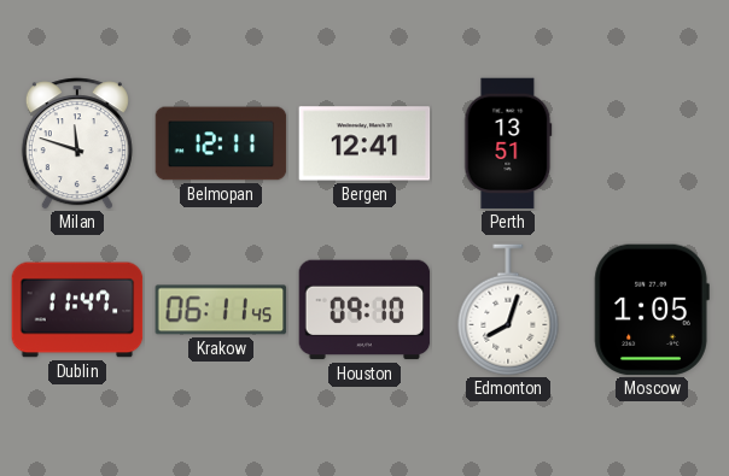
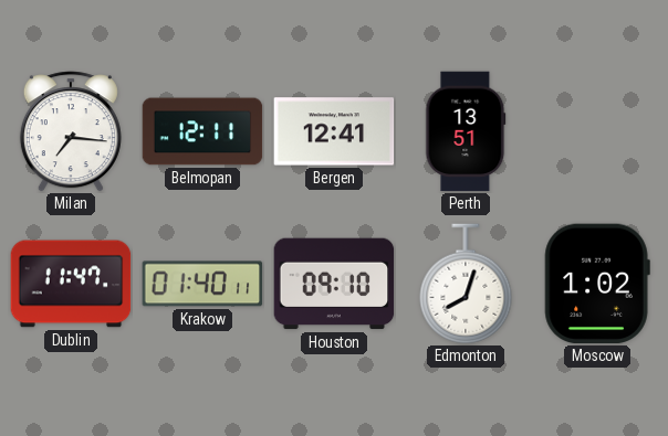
Milan: 11:48 -> 7:16 (71, 131)
Krakow: 06:11 -> 01:40 (202, 284)
Moscow: 1:05 -> 1:02 (597, 284)
